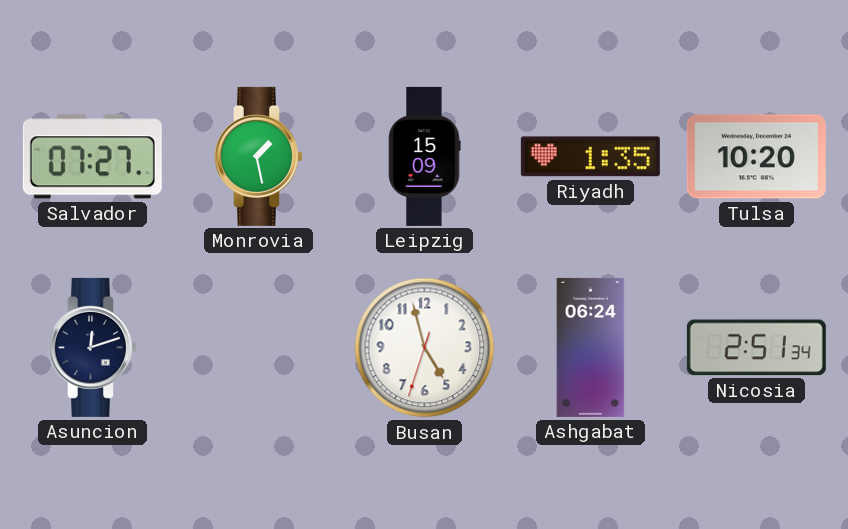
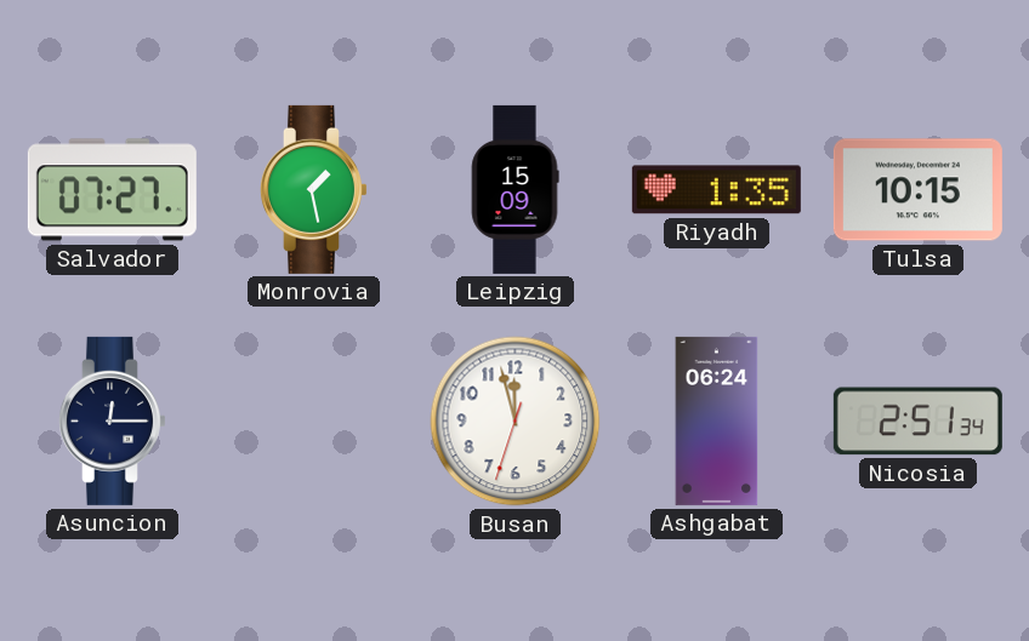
Tulsa: 10:20 -> 10:15 (917, 190)
Asuncion: 12:12 -> 12:15 (112, 420)
Busan: 4:57 -> 11:57 (516, 422)
